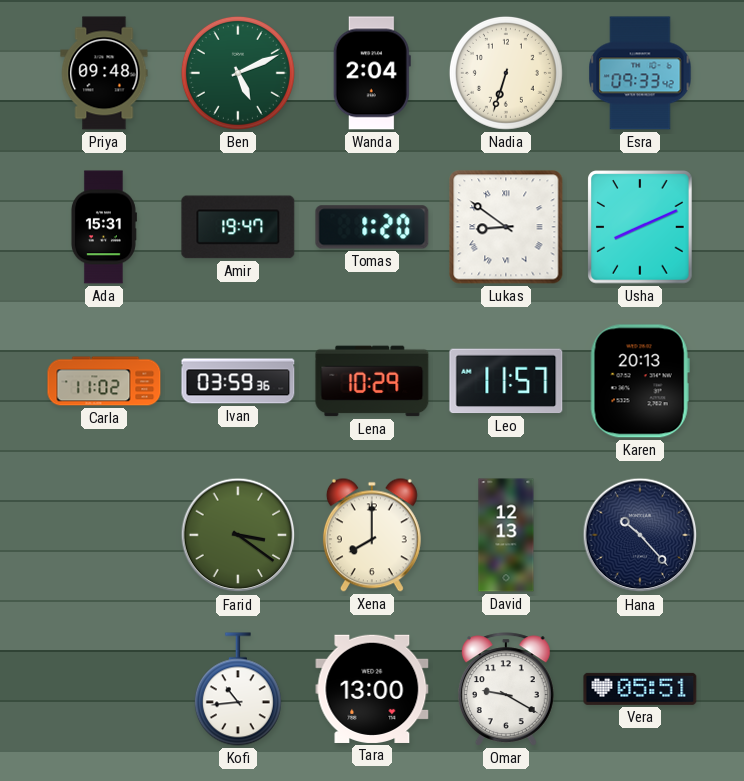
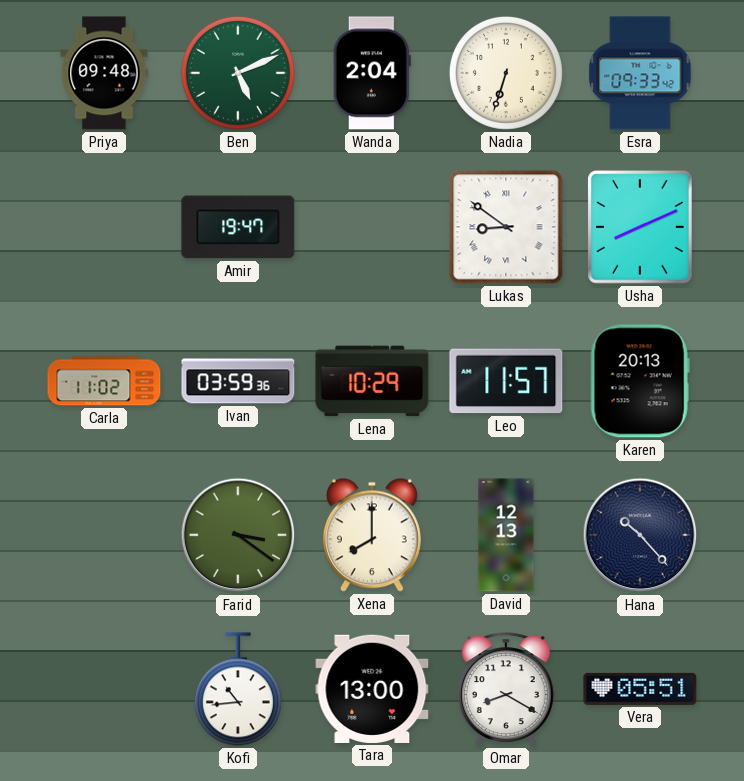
Ada: 15:31 -> none (103, 227)
Tomas: 1:20 -> none (372, 227)
Omar: 9:20 -> 8:20 (506, 689)
